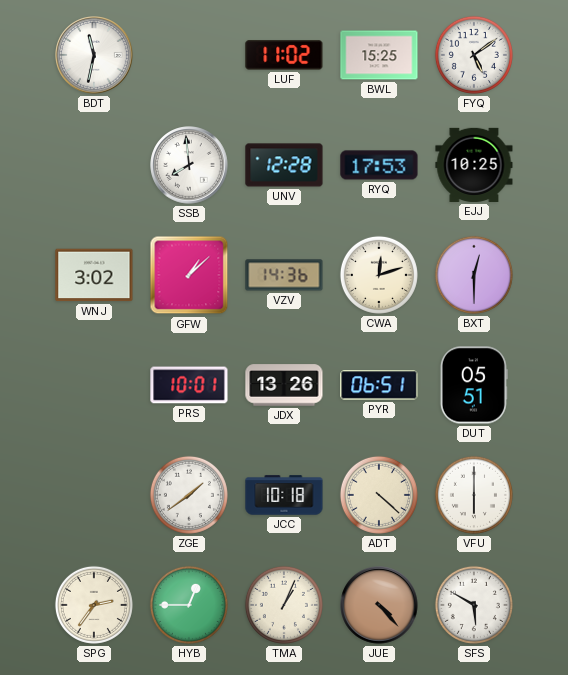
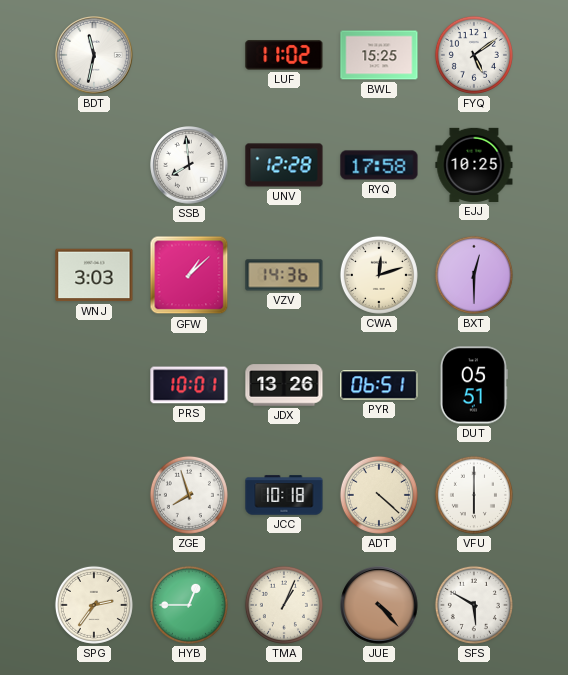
RYQ: 17:53 -> 17:58 (379, 165)
WNJ: 3:02 -> 3:03 (94, 275)
ZGE: 1:39 -> 7:57 (189, 495)
